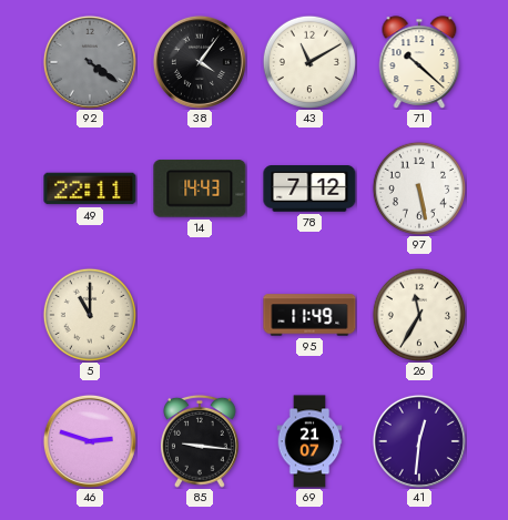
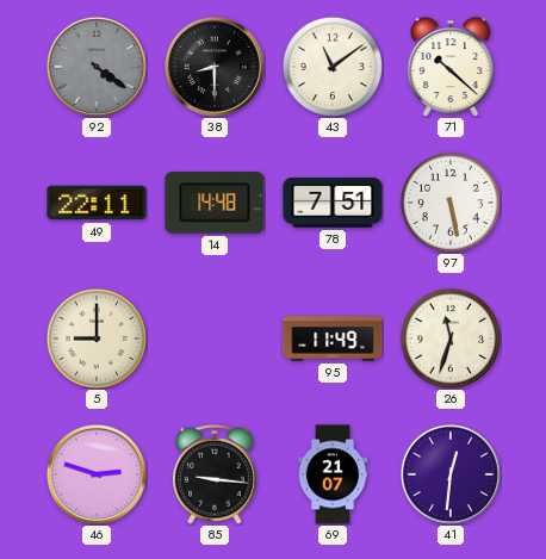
38: 4:06 -> 8:30 (215, 67)
43: 11:10 -> 11:09 (333, 67)
14: 14:43 -> 14:48 (215, 203)
78: 7:12 -> 7:51 (333, 204)
5: 11:00 -> 9:00 (97, 338)
26: 11:35 -> 11:33 (451, 338)
